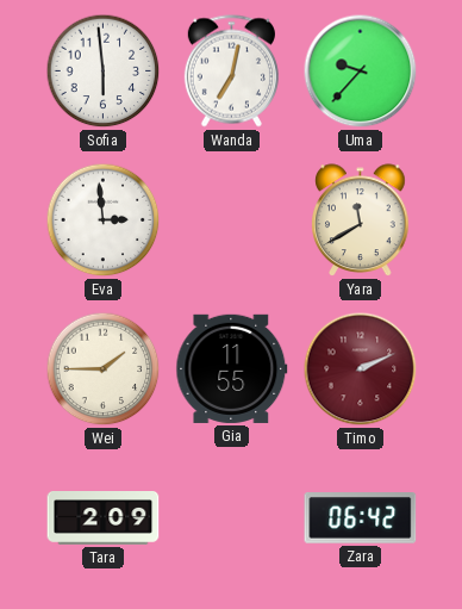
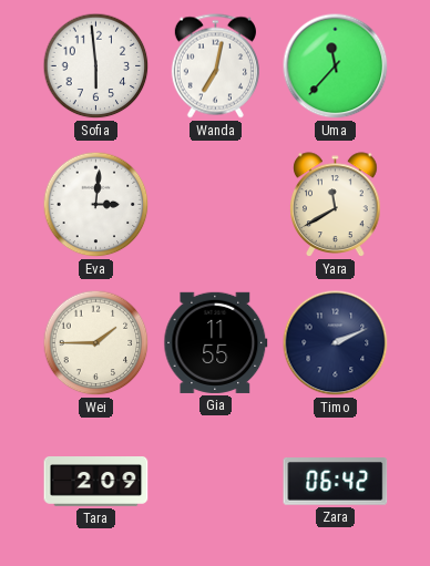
Uma: 9:37 -> 11:37 (336, 66)
Eva: 2:59 -> 3:01 (96, 205)
Timo dial: burgundy -> navy (336, 343)
